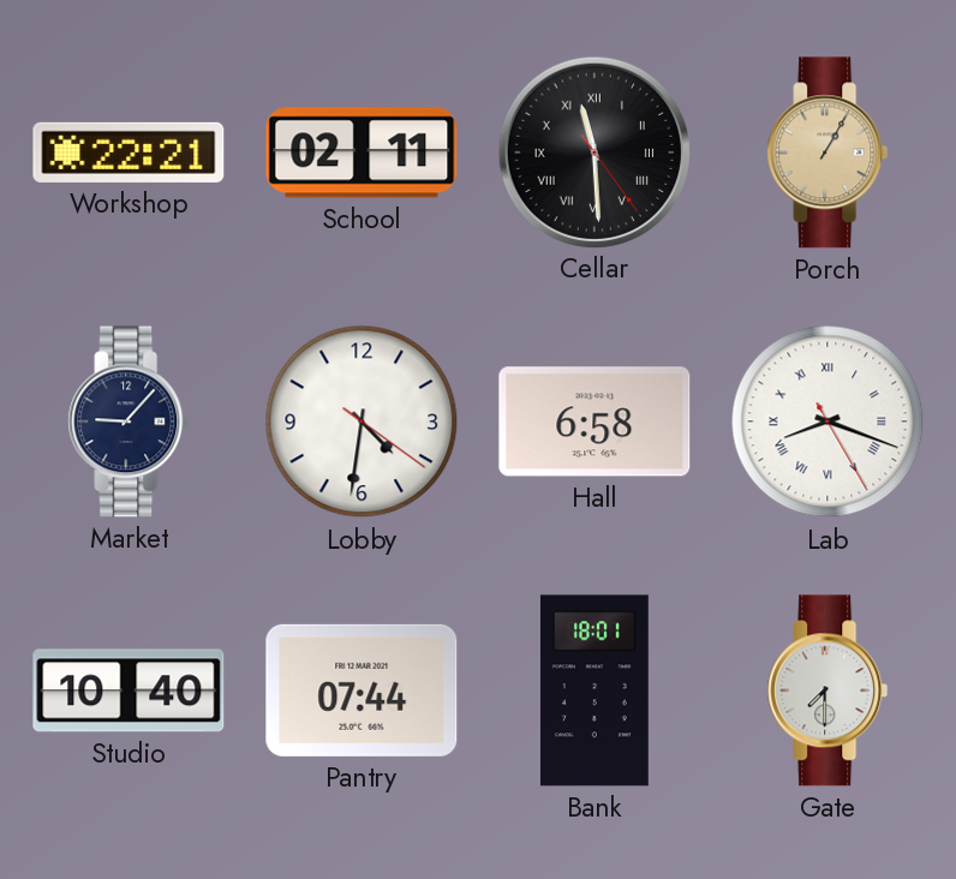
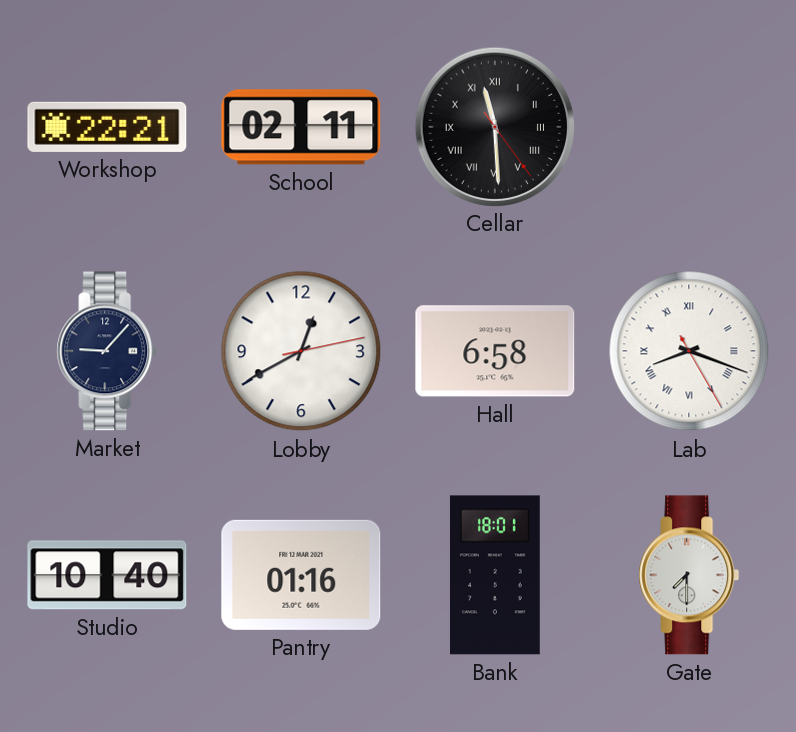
Porch: 1:05 -> none (827, 153)
Lobby: 4:31 -> 12:40 (301, 351)
Pantry: 07:44 -> 01:16 (301, 575)
